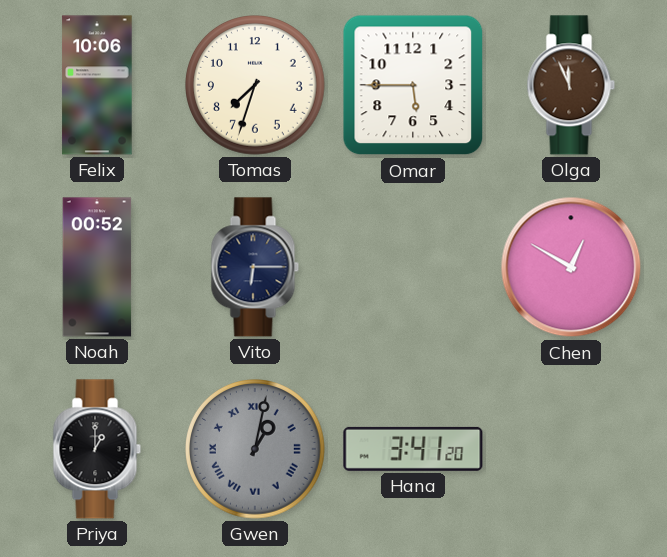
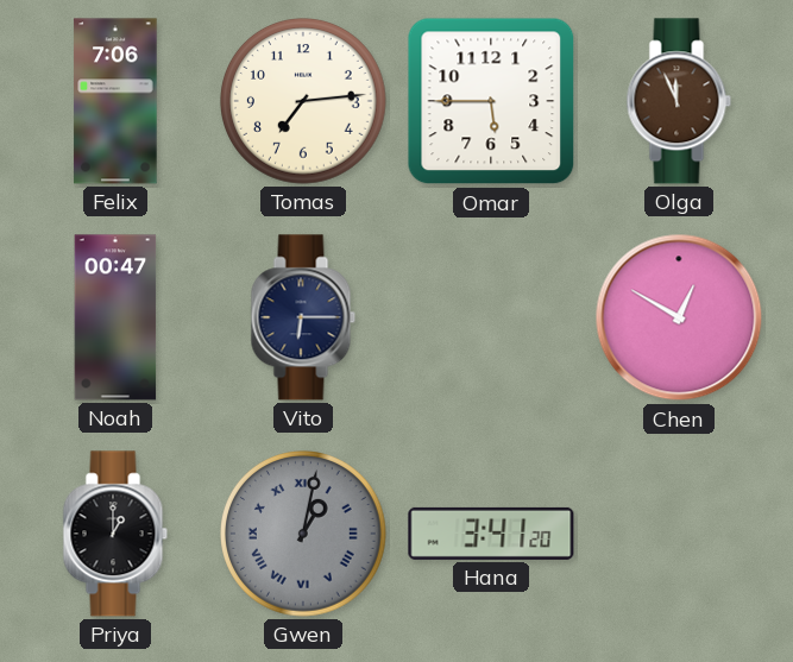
Felix: 10:06 -> 7:06 (115, 101)
Tomas: 7:33 -> 7:14 (304, 102)
Noah: 00:52 -> 00:47 (115, 317)
